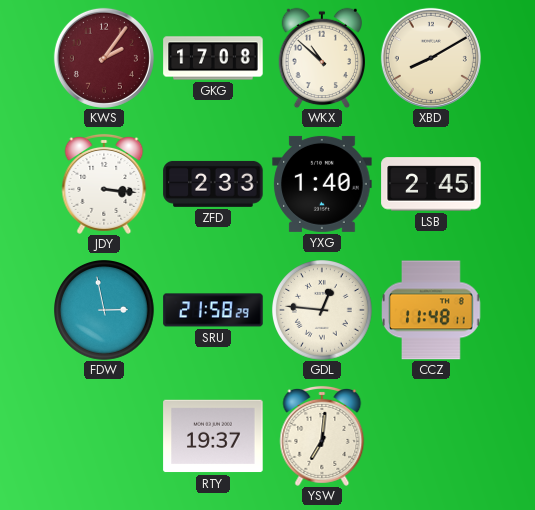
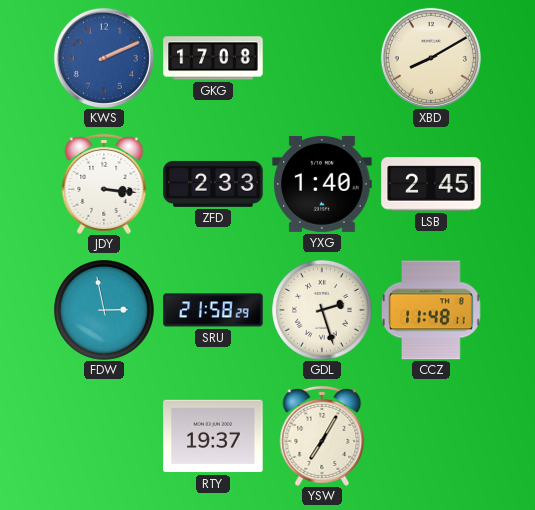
KWS: 2:06 -> 2:11 (104, 58)
KWS dial: burgundy -> blue (104, 58)
WKX: 10:52 -> none (321, 58)
GDL: 12:46 -> 2:27 (323, 311)
YSW: 7:01 -> 7:05 (322, 436)
